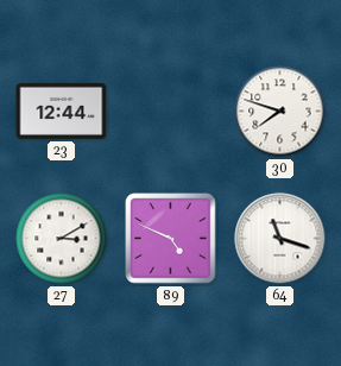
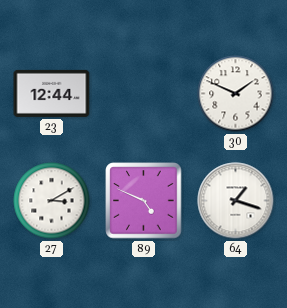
30: 7:48 -> 1:49 (236, 94)
64: 11:18 -> 1:18 (236, 201)
